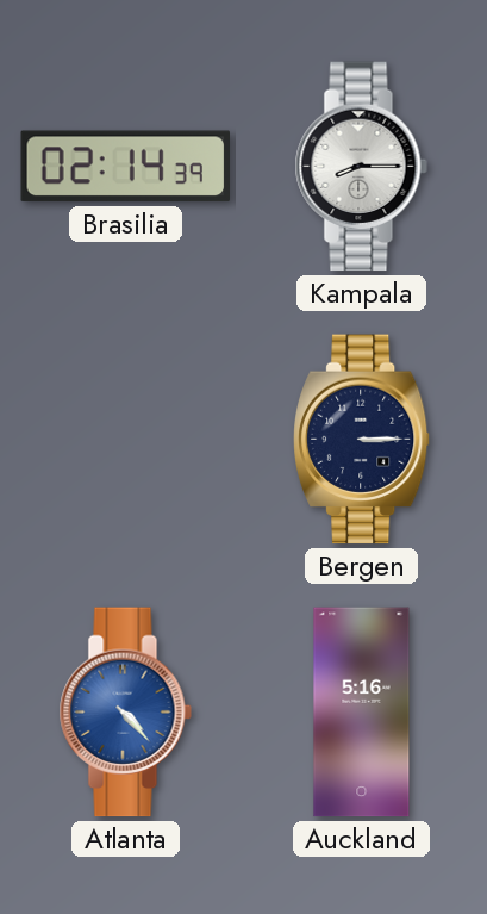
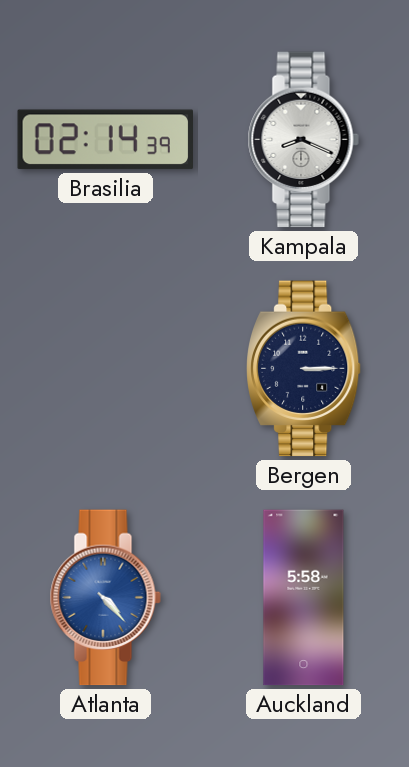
Kampala: 8:15 -> 8:19 (303, 140)
Auckland: 5:16 -> 5:58 (304, 598)
